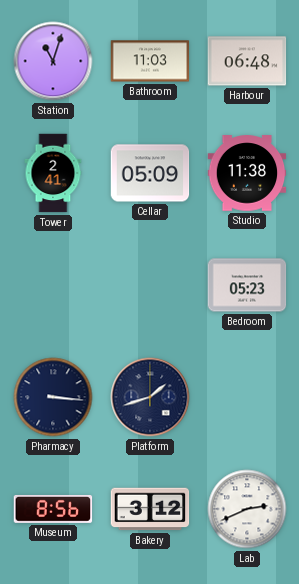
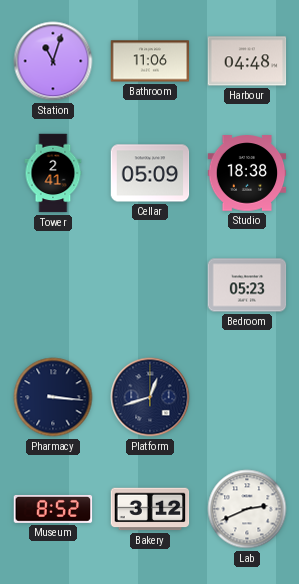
Bathroom: 11:03 -> 11:06 (150, 61)
Harbour: 06:48 -> 04:48 (247, 61)
Studio: 11:38 -> 18:38 (247, 173)
Platform: 1:42 -> 12:42 (150, 397)
Museum: 8:56 -> 8:52 (53, 509)
